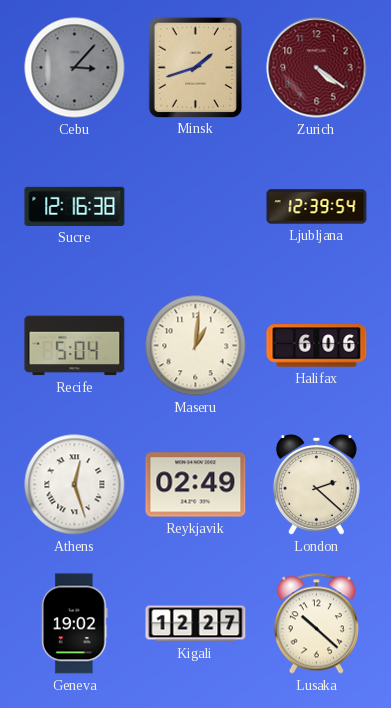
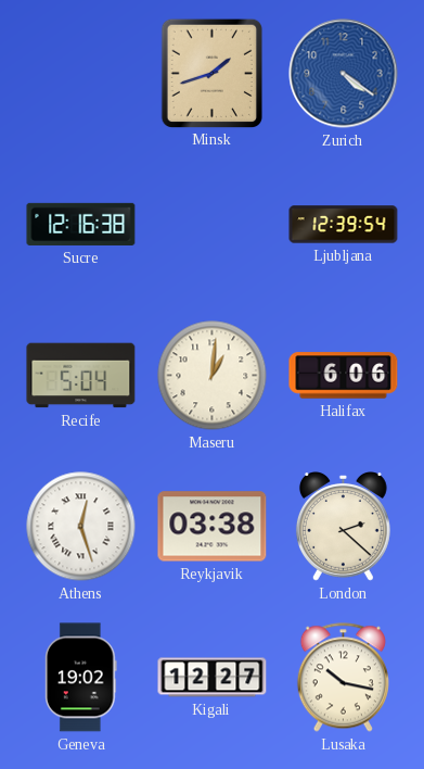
Cebu: 3:07 -> none (75, 68)
Zurich dial: burgundy -> blue (344, 74)
Reykjavik: 02:49 -> 03:38 (213, 527)
Lusaka: 10:22 -> 10:17 (343, 678)
